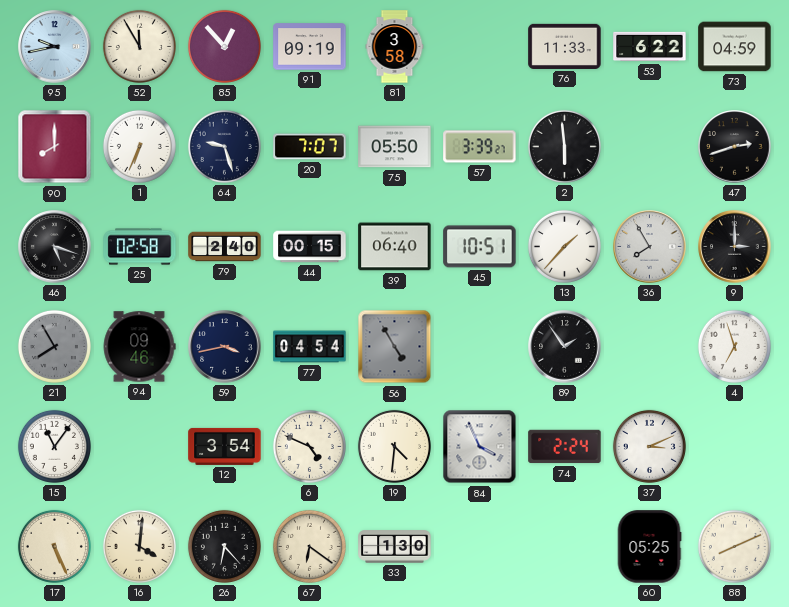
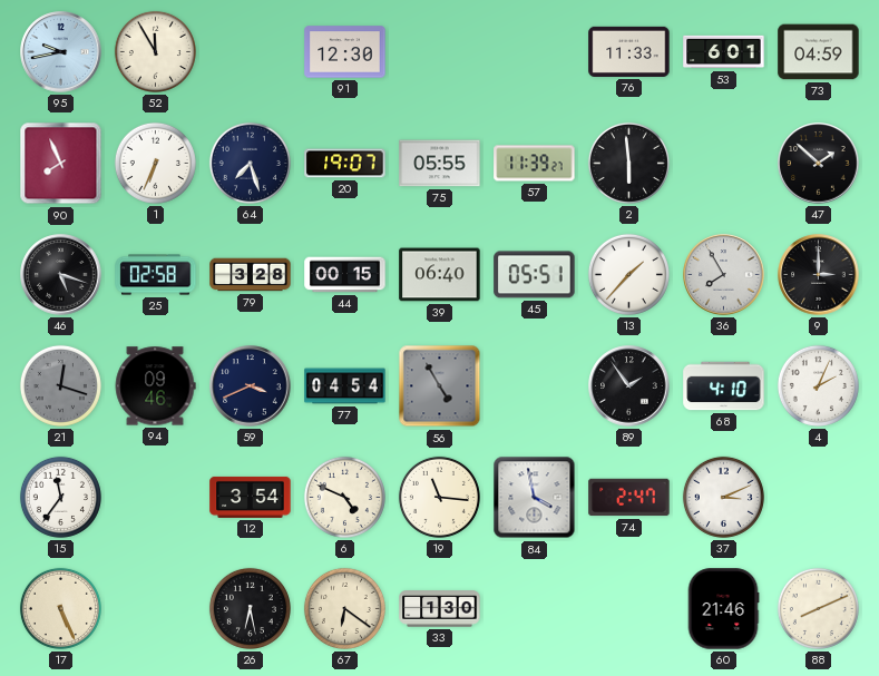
85: 12:53 -> none (224, 46)
91: 09:19 -> 12:30 (345, 52)
81: 3:58 -> none (395, 47)
53: 6:22 -> 6:01 (724, 52)
90: 8:00 -> 7:56 (61, 164)
64: 9:27 -> 7:27 (250, 163)
20: 7:07 -> 19:07 (345, 164)
75: 05:50 -> 05:55 (440, 164)
57: 3:39 -> 11:39 (535, 164)
47: 2:42 -> 1:52 (819, 164)
79: 2:40 -> 3:28 (251, 275)
45: 10:51 -> 05:51 (535, 275)
21: 7:55 -> 12:18 (60, 385)
59: 3:43 -> 3:41 (251, 386)
68: none -> 4:10 (724, 386)
4: 6:57 -> 2:04 (818, 385)
15: 11:06 -> 11:36 (60, 497)
19: 4:31 -> 11:16 (439, 497)
84: 3:56 -> 3:58 (535, 498)
74: 2:24 -> 2:47 (629, 498)
16: 4:01 -> none (139, 546)
26: 6:23 -> 6:28 (250, 608)
60: 05:25 -> 21:46 (723, 609)
